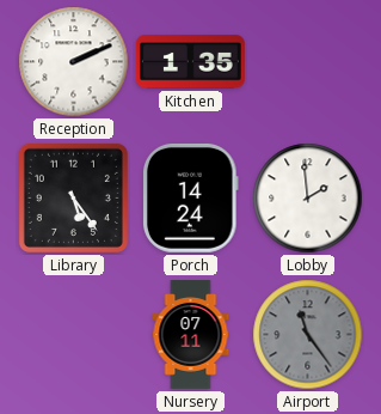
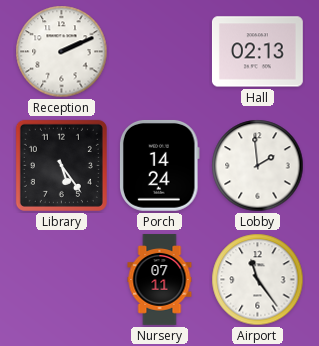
Kitchen: 1:35 -> none (190, 62)
Hall: none -> 02:13 (257, 52)
Airport dial: grey -> white (258, 280)
